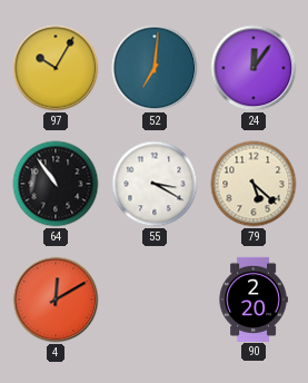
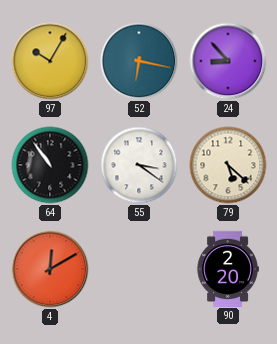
52: 7:01 -> 6:17 (139, 61)
24: 12:06 -> 8:53 (228, 61)
55: 3:20 -> 3:21 (139, 165)
